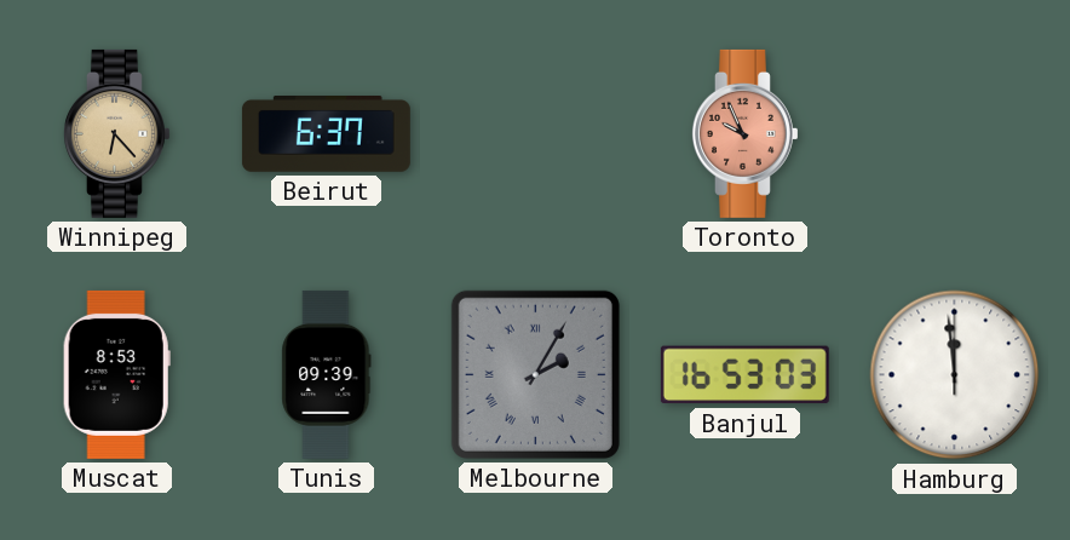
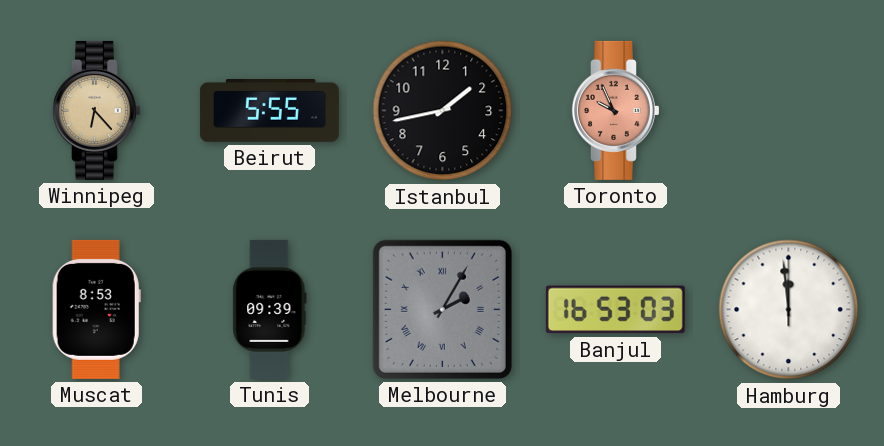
Beirut: 6:37 -> 5:55 (269, 111)
Istanbul: none -> 1:43 (443, 111)
